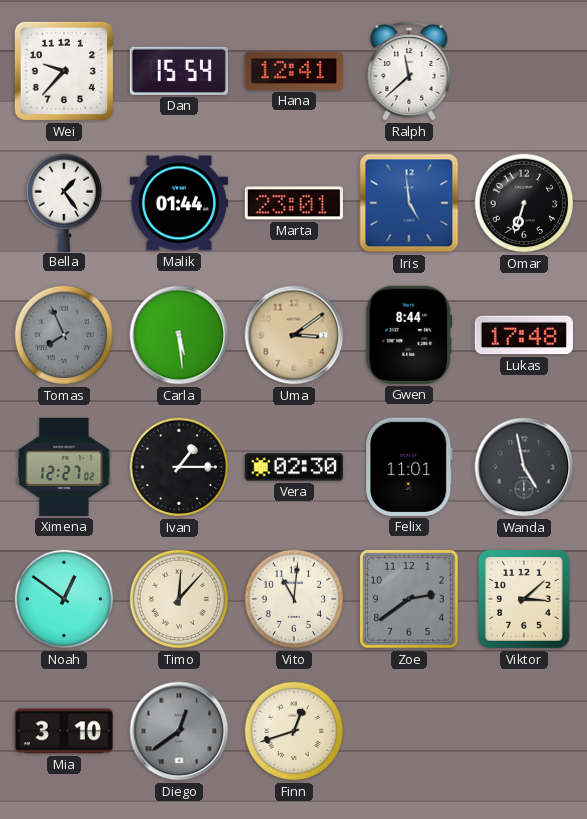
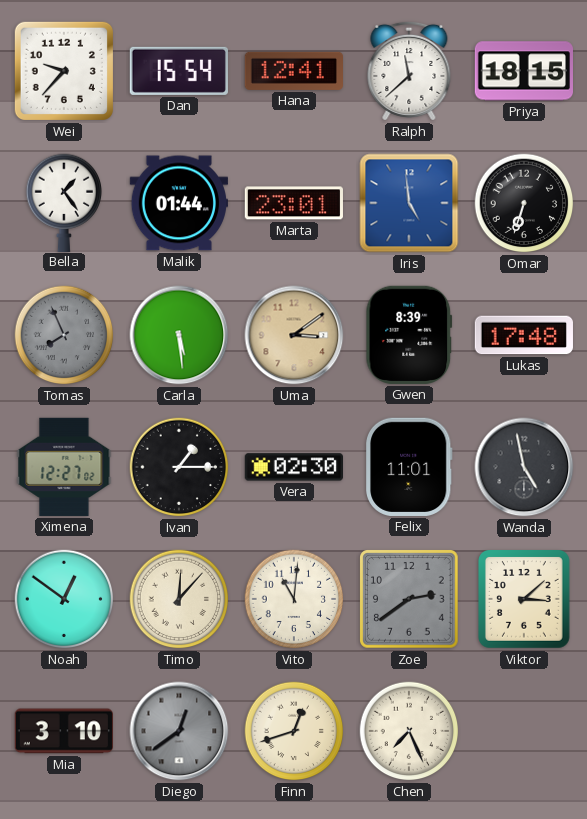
Priya: none -> 18:15 (523, 71)
Gwen: 8:44 -> 8:39 (409, 335)
Chen: none -> 7:26 (409, 731)
